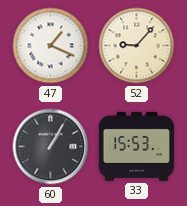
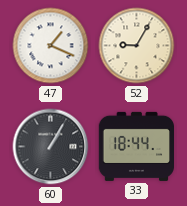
52: 9:07 -> 9:05 (137, 46)
33: 15:53 -> 18:44 (136, 146)
